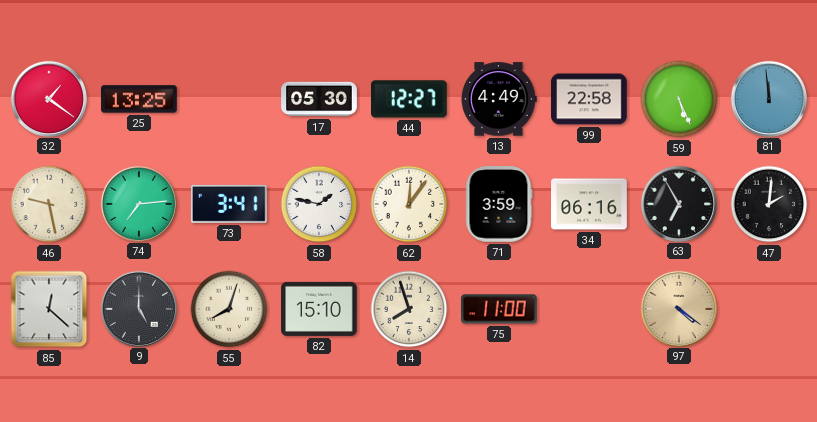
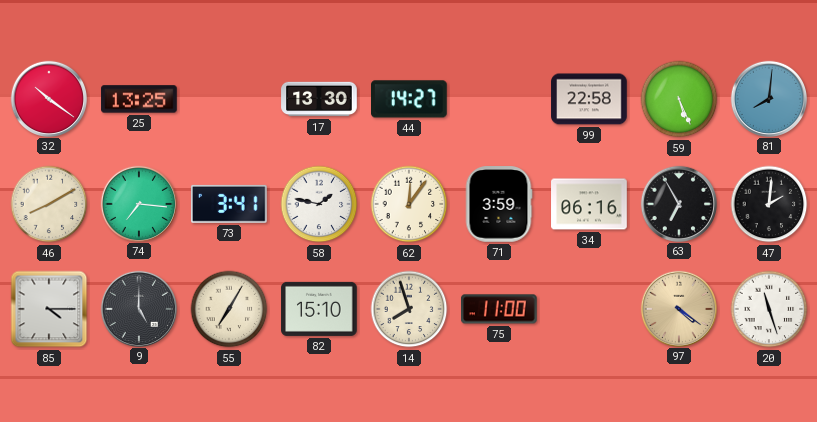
32: 1:21 -> 10:21 (48, 98)
17: 05:30 -> 13:30 (319, 99)
44: 12:27 -> 14:27 (410, 99)
13: 4:49 -> none (499, 99)
81: 11:59 -> 8:01 (768, 98)
46: 9:28 -> 8:10 (49, 204)
74: 7:14 -> 7:16 (138, 203)
85: 12:22 -> 4:15 (49, 309)
55: 8:03 -> 7:05 (229, 309)
20: none -> 11:27 (769, 309)
